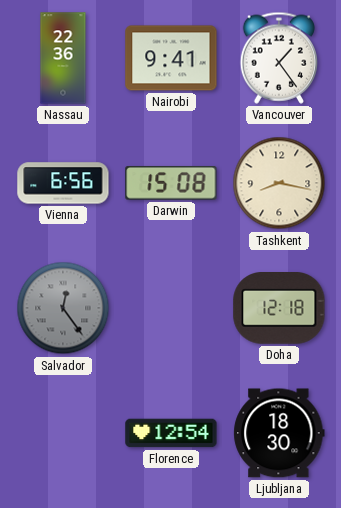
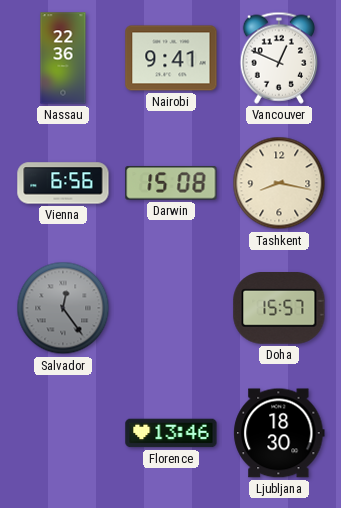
Vancouver: 1:24 -> 12:49 (278, 58)
Doha: 12:18 -> 15:57 (279, 309)
Florence: 12:54 -> 13:46 (171, 433)
